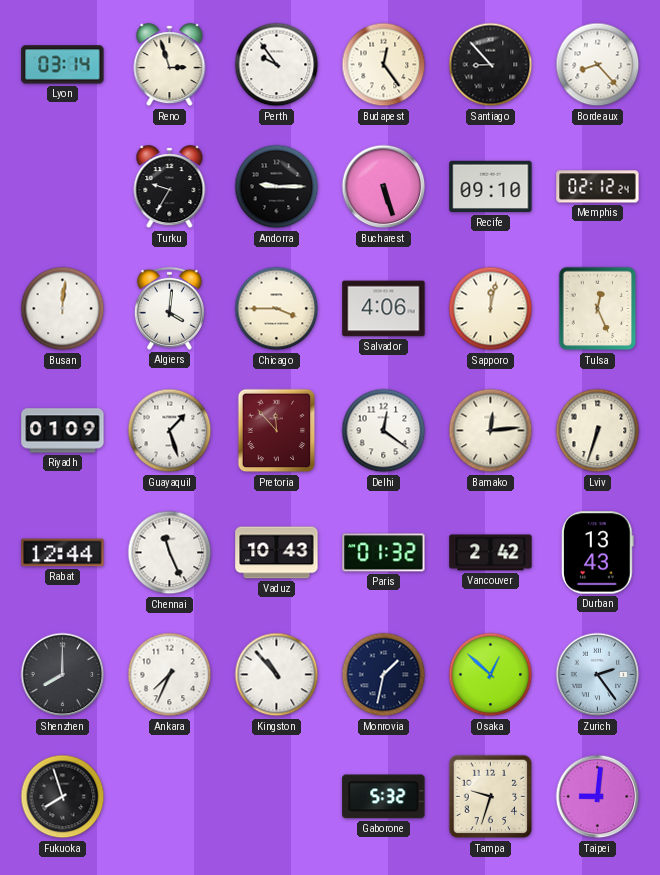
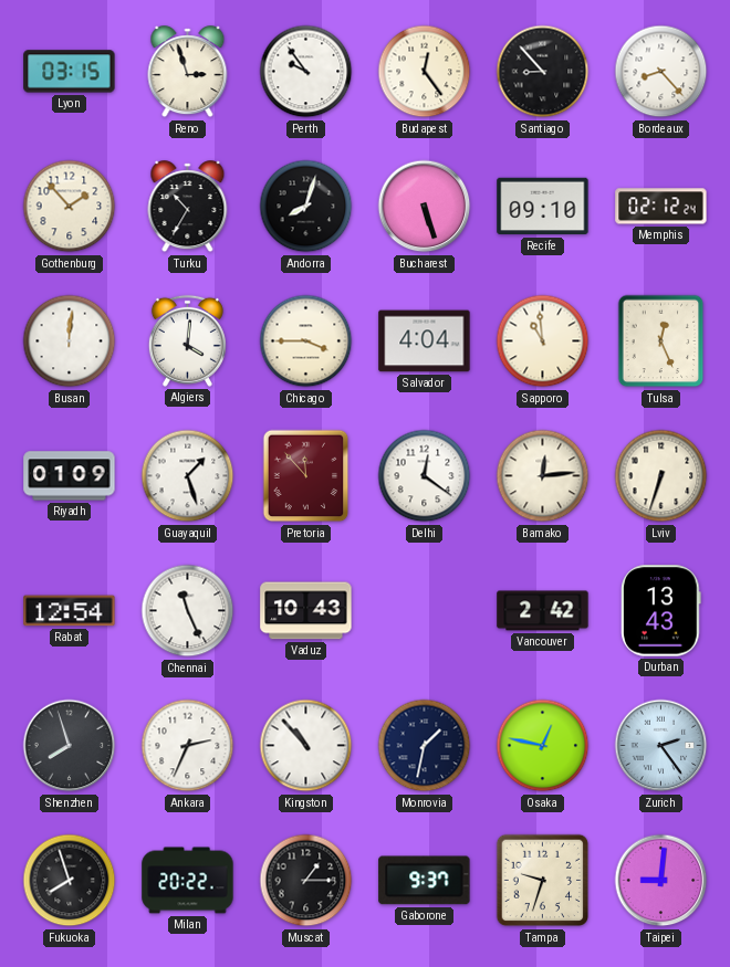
Lyon: 03:14 -> 03:15 (70, 72)
Gothenburg: none -> 1:53 (70, 207)
Turku: 9:35 -> 10:35 (188, 207)
Andorra: 9:15 -> 8:03 (306, 207)
Salvador: 4:06 -> 4:04 (425, 341)
Sapporo: 12:02 -> 10:59 (543, 341)
Rabat: 12:44 -> 12:54 (70, 611)
Paris: 01:32 -> none (384, 553)
Shenzhen: 8:00 -> 7:57 (70, 746)
Ankara: 7:34 -> 2:34 (188, 746)
Osaka: 12:52 -> 12:47 (543, 746)
Milan: none -> 20:22 (188, 881)
Muscat: none -> 1:15 (306, 881)
Gaborone: 5:32 -> 9:37 (425, 881)
